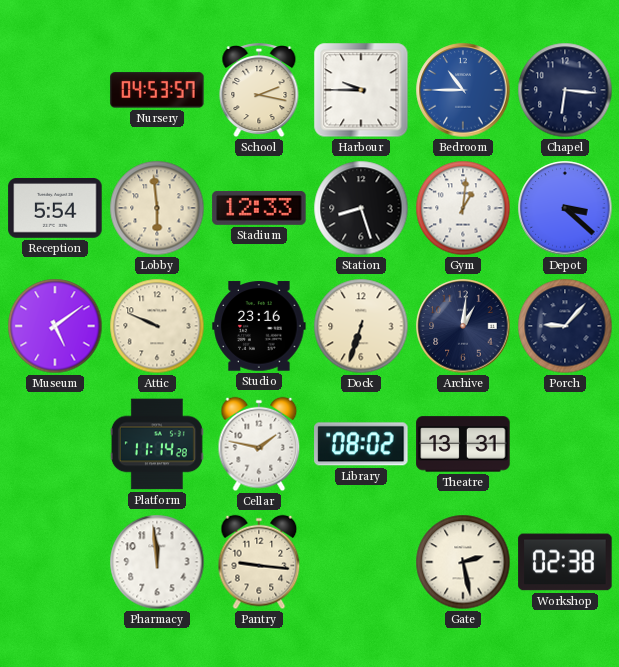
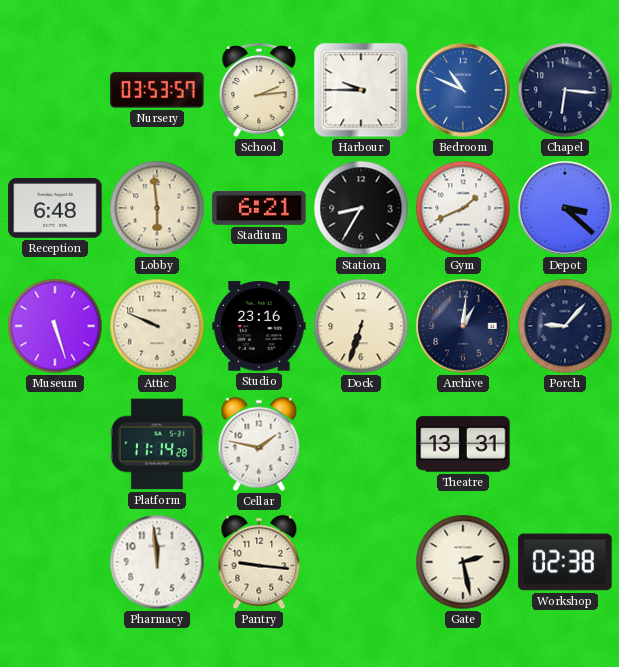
Nursery: 04:53 -> 03:53 (157, 90)
School: 2:17 -> 2:14 (259, 91)
Bedroom: 10:45 -> 10:49 (463, 90)
Reception: 5:54 -> 6:48 (55, 209)
Stadium: 12:33 -> 6:21 (259, 208)
Station: 8:27 -> 8:35 (361, 208)
Gym: 1:01 -> 1:41 (463, 208)
Museum: 5:09 -> 5:27 (55, 326)
Library: 08:02 -> none (361, 444)
